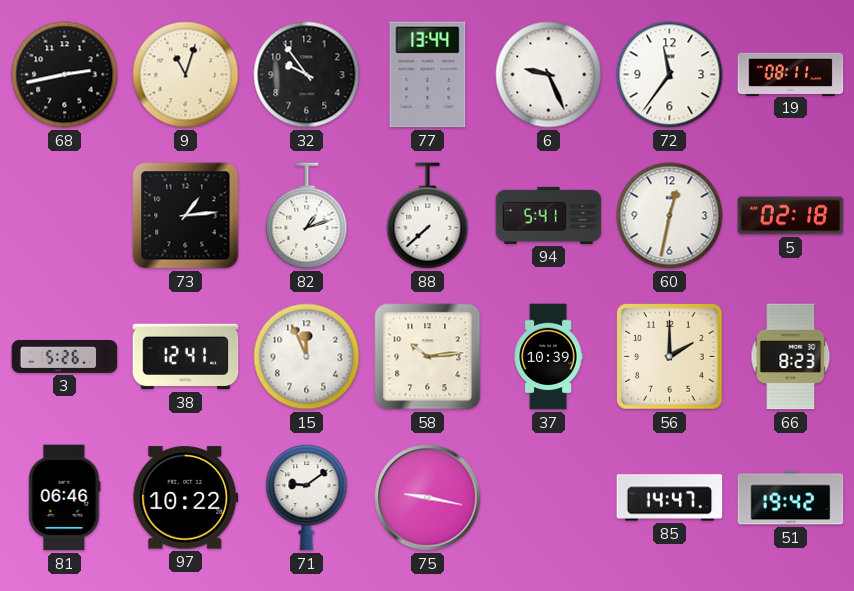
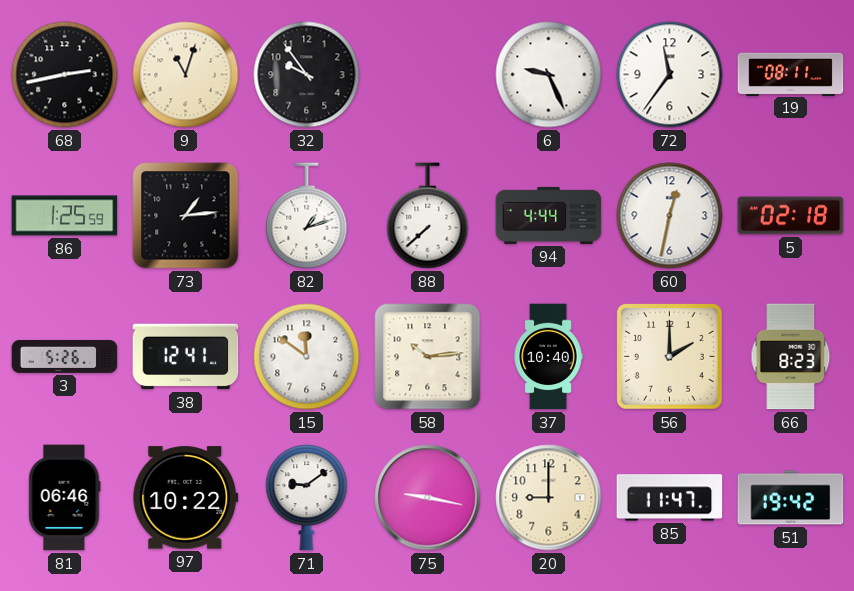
77: 13:44 -> none (428, 75)
86: none -> 1:25 (65, 216)
94: 5:41 -> 4:44 (549, 215)
15: 11:56 -> 11:51 (307, 357)
37: 10:39 -> 10:40 (548, 357)
20: none -> 9:00 (549, 498)
85: 14:47 -> 11:47 (670, 498)
